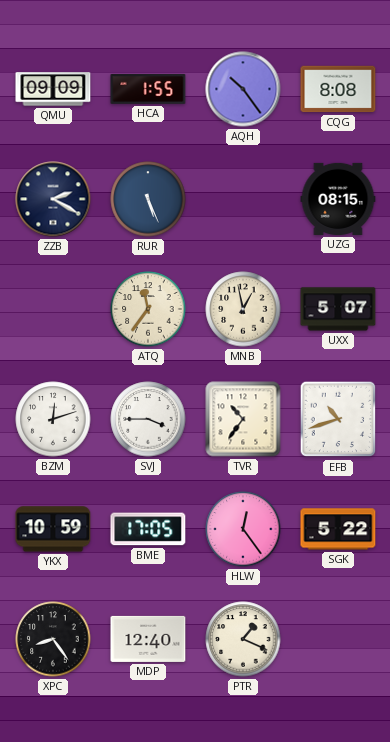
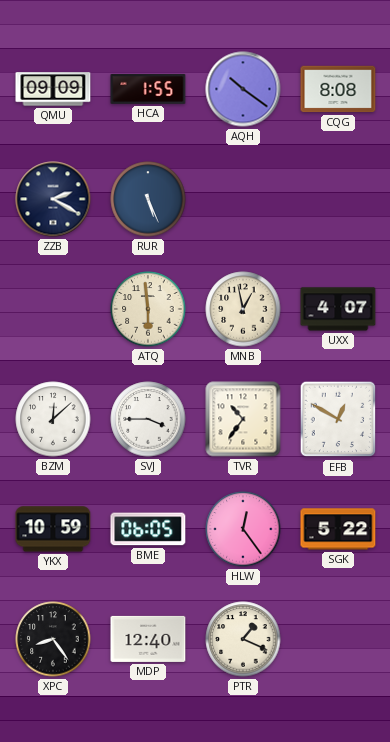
AQH: 10:24 -> 10:21 (243, 89)
UZG: 08:15 -> none (338, 199)
ATQ: 11:36 -> 5:59 (148, 309)
UXX: 5:07 -> 4:07 (338, 309)
BZM: 12:12 -> 12:08 (53, 419)
EFB: 10:42 -> 12:50 (338, 419)
BME: 17:05 -> 06:05 (148, 529)
